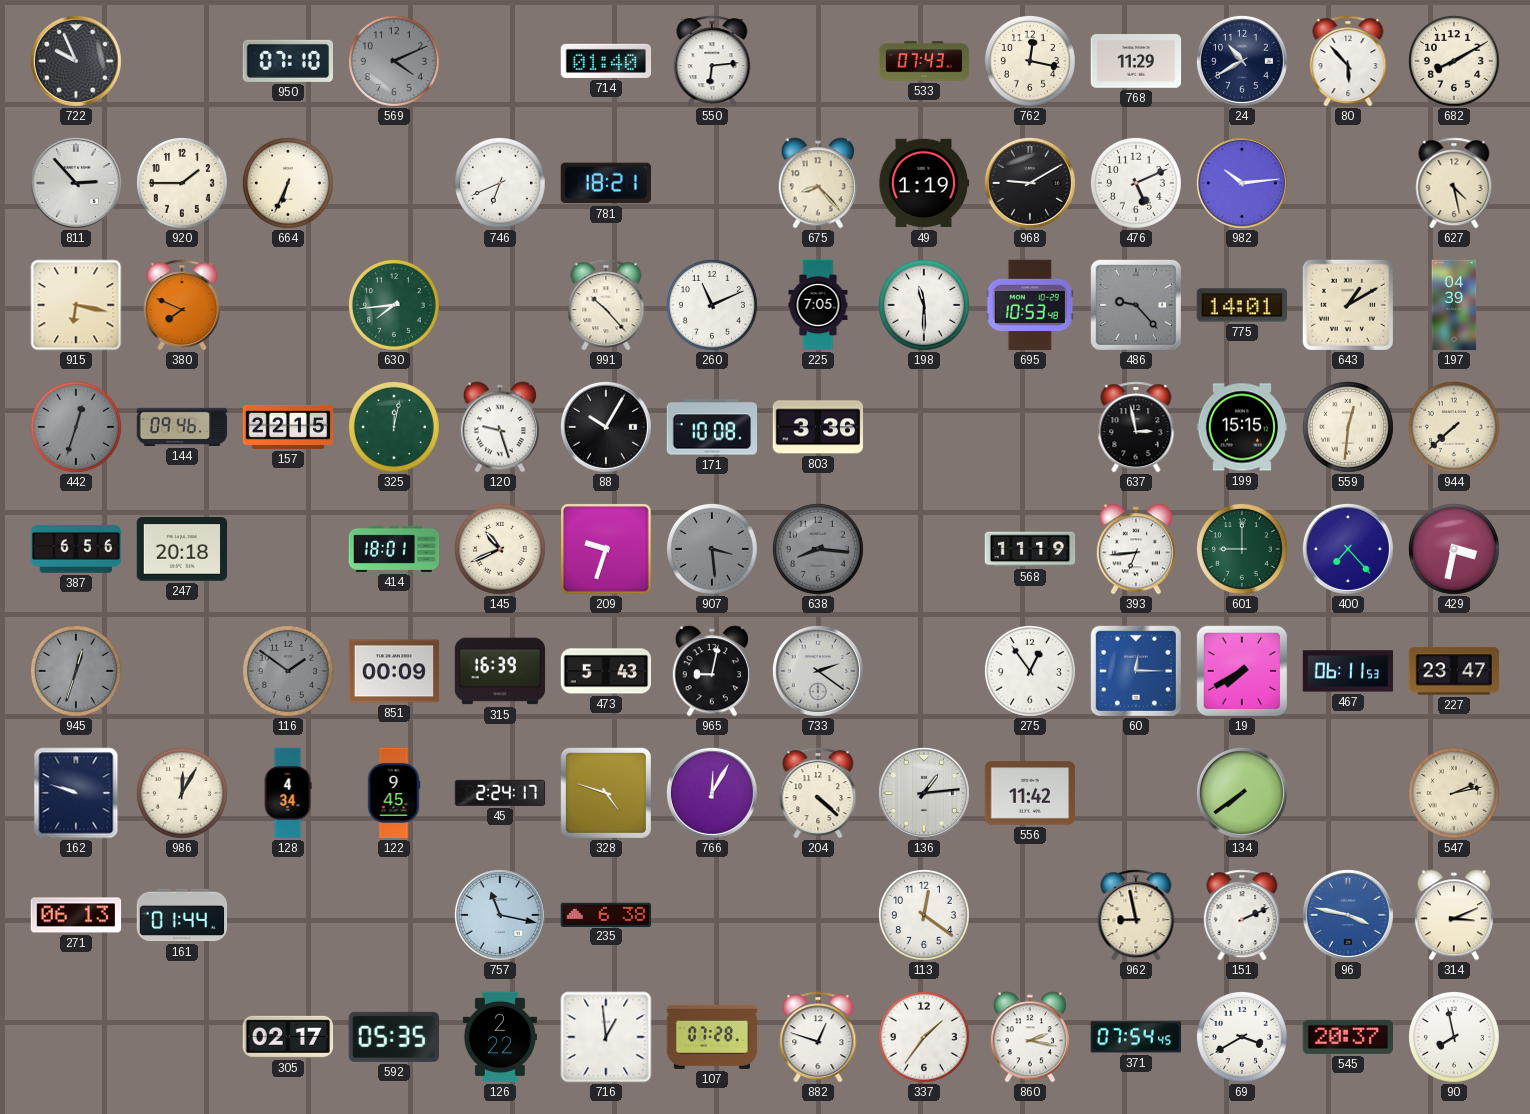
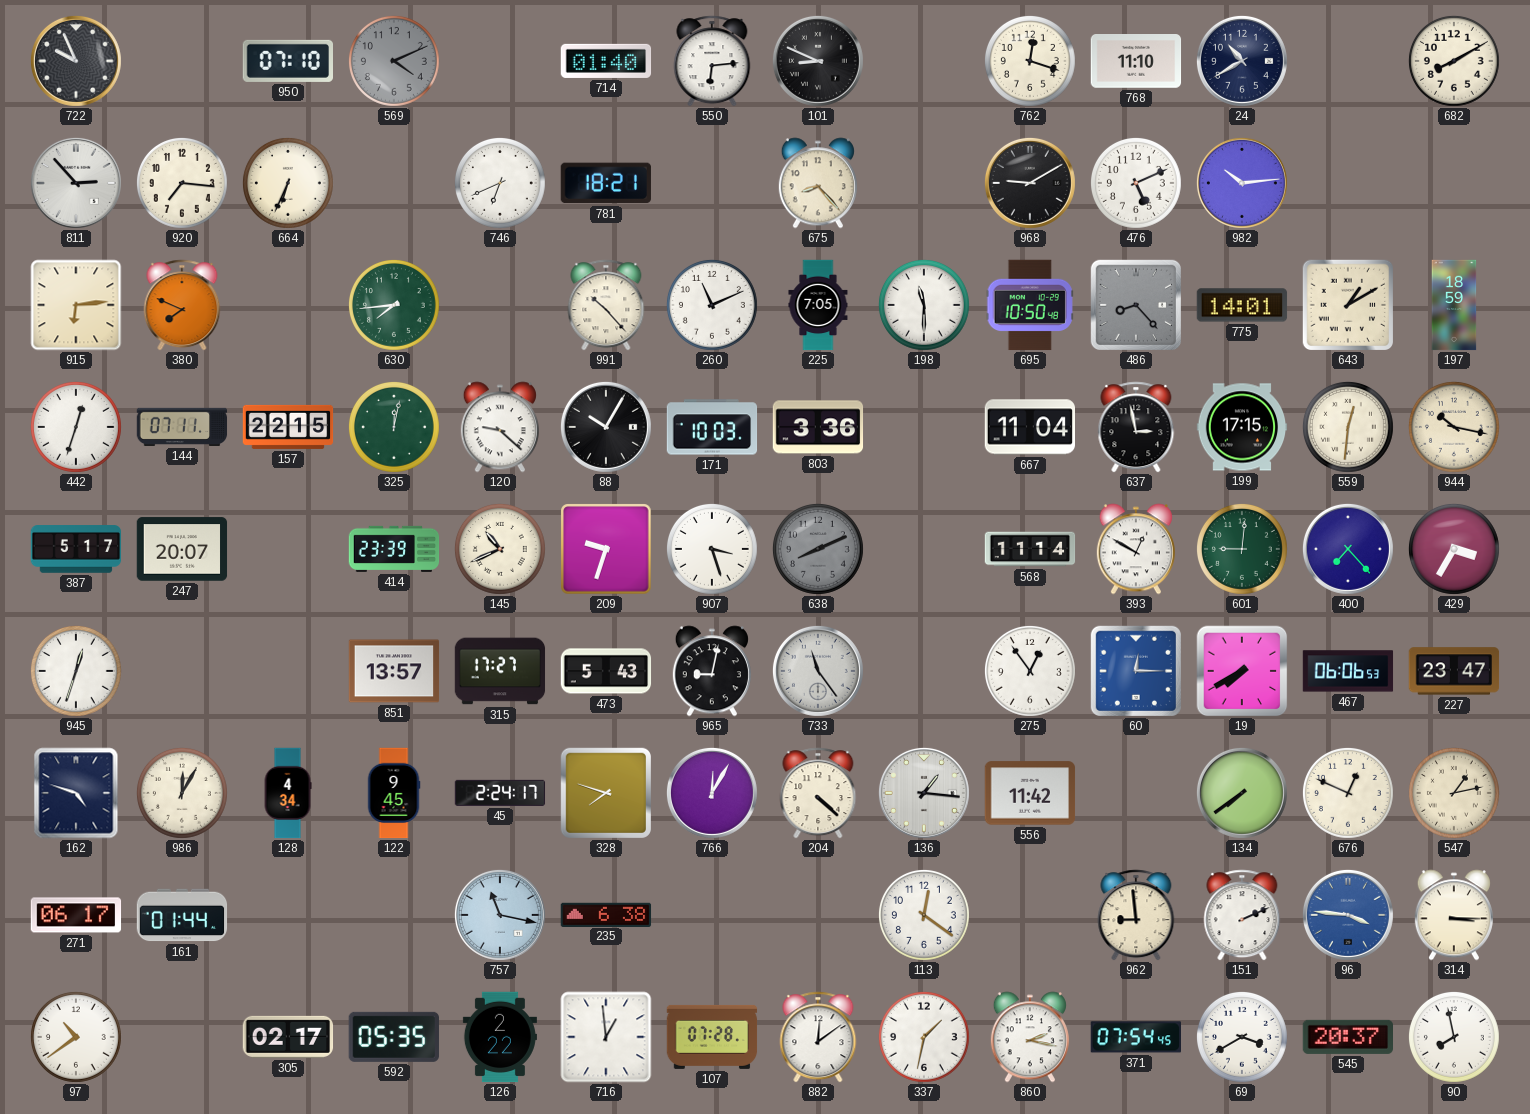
101: none -> 8:49 (818, 61)
533: 07:43 -> none (924, 61)
762: 12:17 -> 12:18 (1030, 61)
768: 11:29 -> 11:10 (1136, 62)
80: 5:53 -> none (1348, 61)
920: 1:45 -> 7:16 (182, 183)
49: 1:19 -> none (924, 183)
627: 4:28 -> none (1454, 183)
915: 6:17 -> 6:14 (76, 305)
695: 10:53 -> 10:50 (1030, 305)
486: 9:23 -> 8:23 (1136, 305)
197: 04:39 -> 18:59 (1454, 305)
442 dial: grey -> white (76, 427)
144: 09:46 -> 07:11 (182, 427)
120: 9:27 -> 9:22 (500, 427)
171: 10:08 -> 10:03 (712, 427)
667: none -> 11:04 (1030, 427)
199: 15:15 -> 17:15 (1242, 427)
944: 7:38 -> 10:17 (1454, 427)
387: 6:56 -> 5:17 (76, 549)
247: 20:18 -> 20:07 (182, 549)
414: 18:01 -> 23:39 (394, 549)
907: 3:29 -> 3:27 (712, 549)
907 dial: grey -> white (712, 549)
638: 8:16 -> 8:11 (818, 549)
568: 11:19 -> 11:14 (1030, 549)
393: 6:44 -> 12:50 (1136, 549)
601: 9:00 -> 9:01 (1242, 549)
429: 3:32 -> 3:35 (1454, 549)
945 dial: grey -> white (76, 671)
116: 1:51 -> none (288, 671)
851: 00:09 -> 13:57 (394, 671)
315: 16:39 -> 17:27 (500, 671)
733: 2:21 -> 11:24 (818, 671)
467: 06:11 -> 06:06 (1348, 671)
162: 9:48 -> 4:48 (76, 793)
328: 4:48 -> 7:48 (606, 793)
136: 1:14 -> 1:16 (924, 793)
676: none -> 12:49 (1348, 793)
547: 2:13 -> 1:13 (1454, 793)
271: 06:13 -> 06:17 (76, 915)
962: 8:58 -> 8:59 (1136, 915)
96: 3:47 -> 3:46 (1348, 915)
314: 3:11 -> 3:15 (1454, 915)
97: none -> 10:39 (76, 1037)
882: 12:48 -> 12:09 (818, 1037)
337: 1:36 -> 1:32 (924, 1037)
